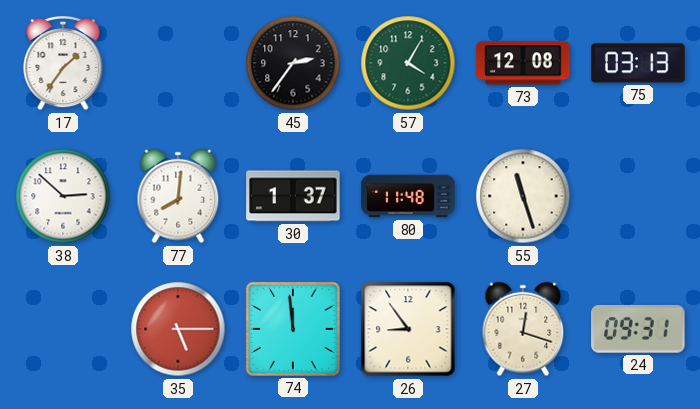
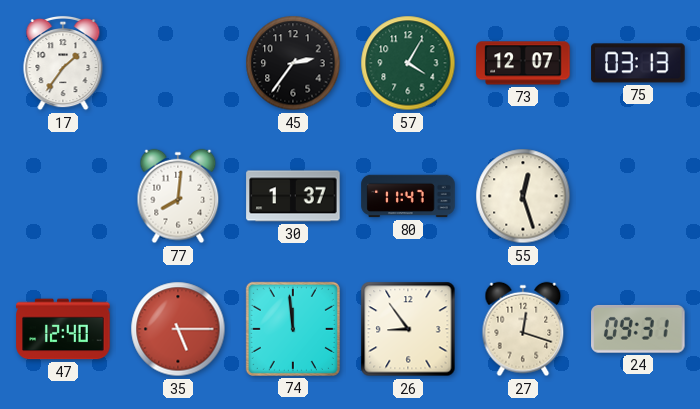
73: 12:08 -> 12:07 (523, 63)
38: 2:52 -> none (63, 196)
80: 11:48 -> 11:47 (408, 196)
55: 11:27 -> 12:27 (523, 196)
47: none -> 12:40 (63, 329)
